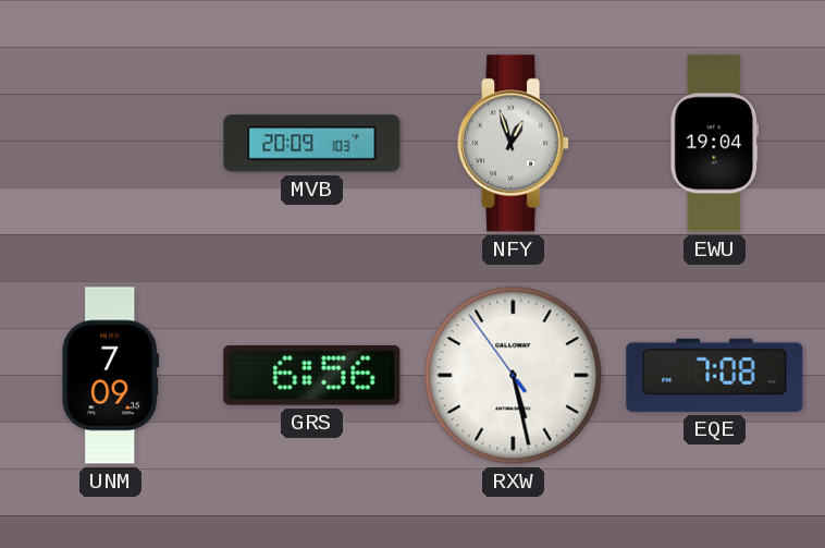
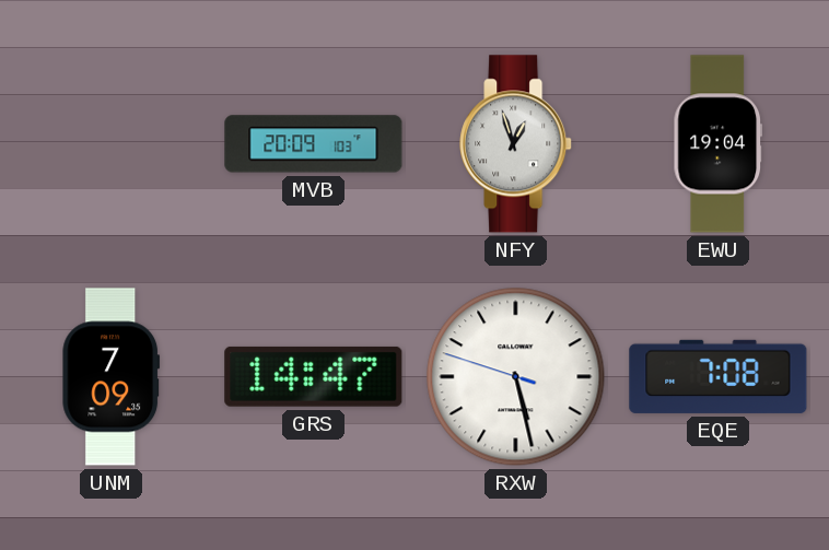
GRS: 6:56 -> 14:47 (314, 376)
RXW: 5:27:54 -> 5:27:48 (516, 377)
